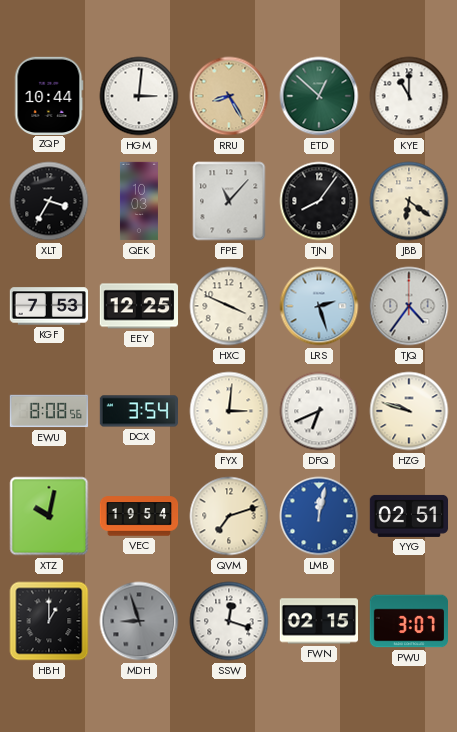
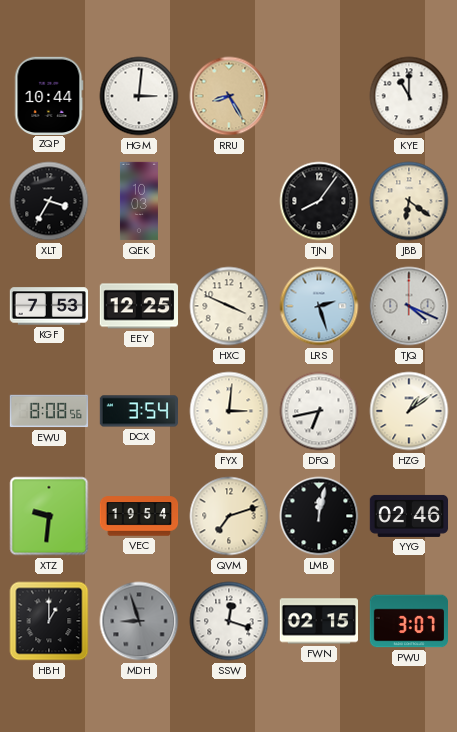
ETD: 12:52 -> none (319, 96)
FPE: 11:07 -> none (229, 201)
TJQ: 4:36 -> 4:19 (409, 306)
DFQ: 6:41 -> 6:43 (319, 411)
HZG: 9:48 -> 1:09 (409, 411)
XTZ: 10:02 -> 9:31 (49, 516)
LMB dial: blue -> black (319, 516)
YYG: 02:51 -> 02:46 (409, 516)
